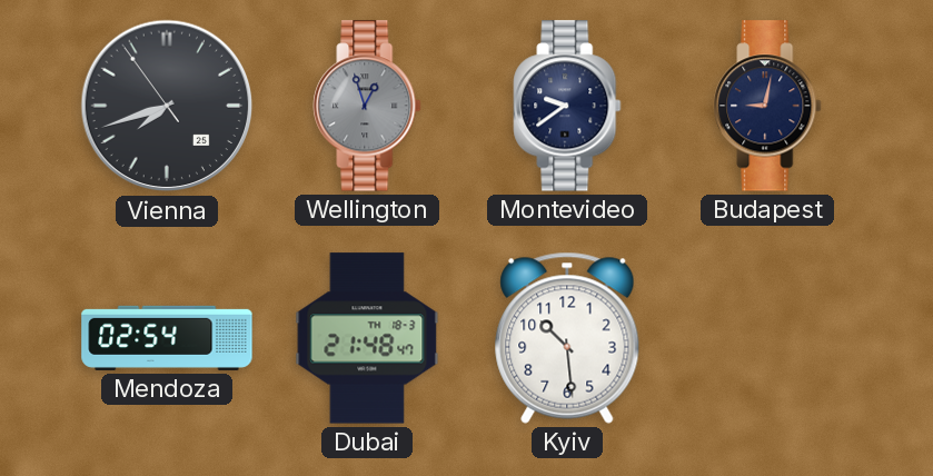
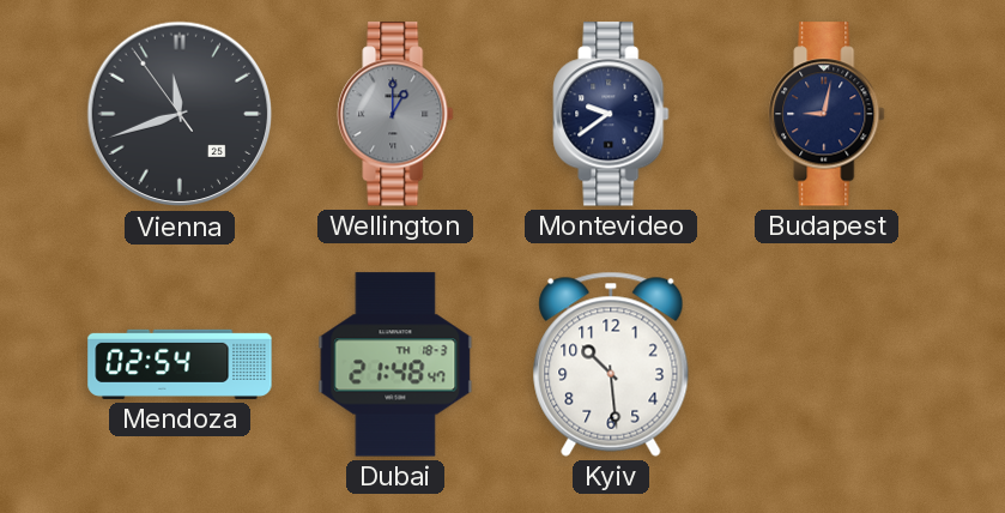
Vienna: 7:41 -> 11:41 (180, 114)
Wellington: 12:57 -> 1:00 (395, 114)
